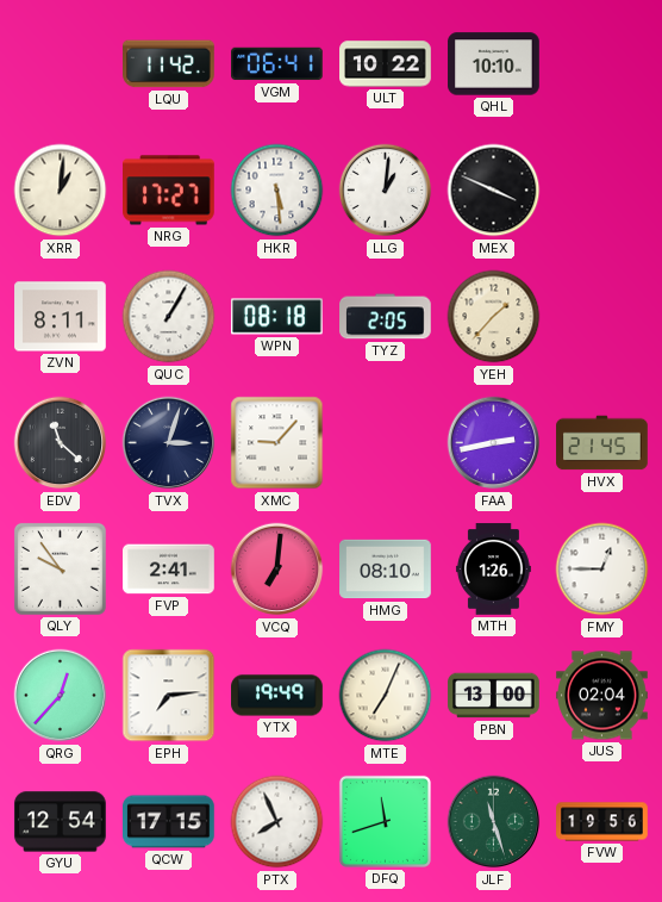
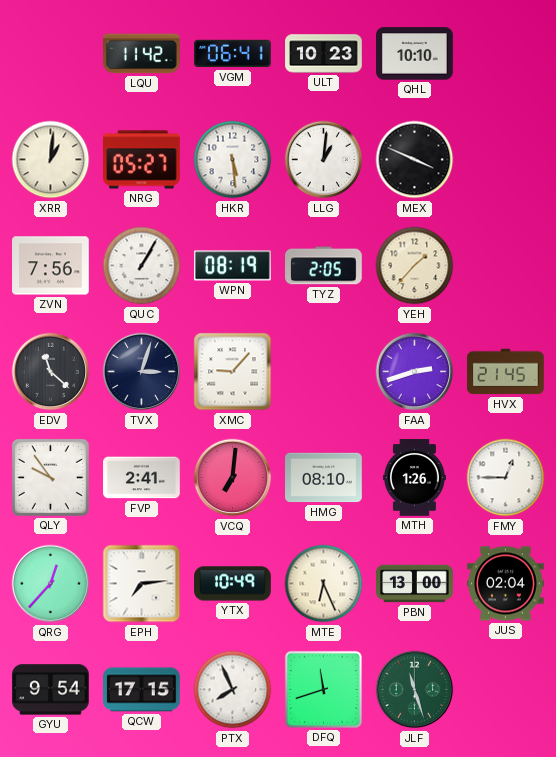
ULT: 10:22 -> 10:23 (324, 54)
NRG: 17:27 -> 05:27 (142, 160)
ZVN: 8:11 -> 7:56 (51, 266)
WPN: 08:18 -> 08:19 (233, 266)
FAA: 2:43 -> 2:42 (415, 372)
YTX: 19:49 -> 10:49 (233, 584)
MTE: 7:04 -> 6:26 (324, 584)
GYU: 12:54 -> 9:54 (51, 690)
FVW: 19:56 -> none (602, 822)
